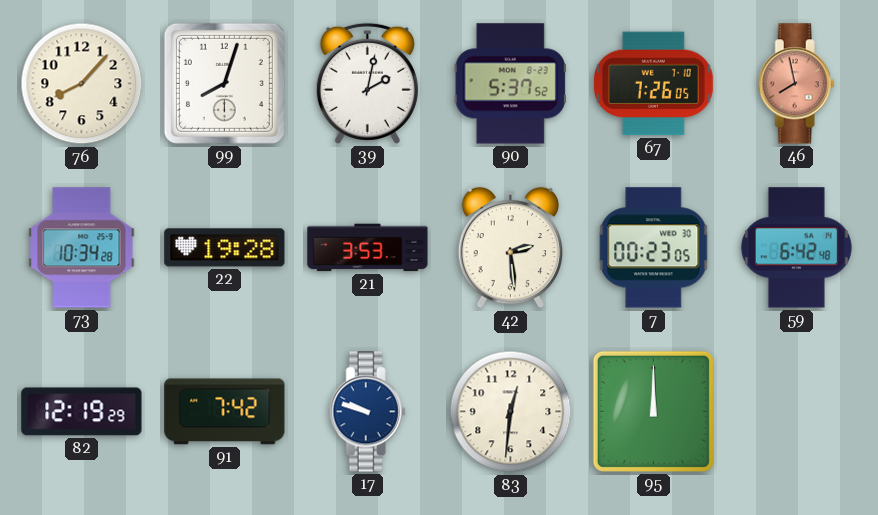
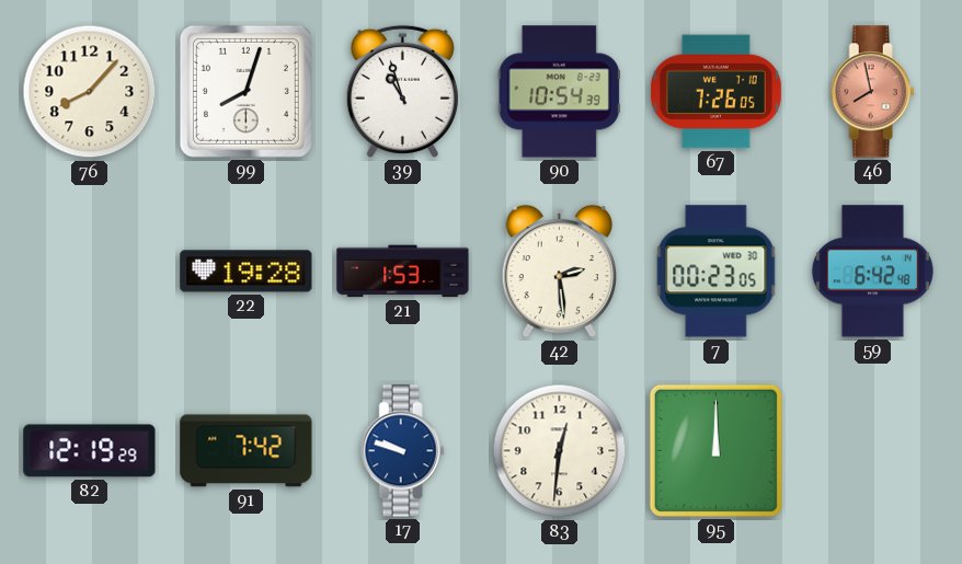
39: 2:02 -> 10:57 (402, 91)
90: 5:37 -> 10:54 (559, 92)
73: 10:34 -> none (82, 248)
21: 3:53 -> 1:53 (403, 272)
